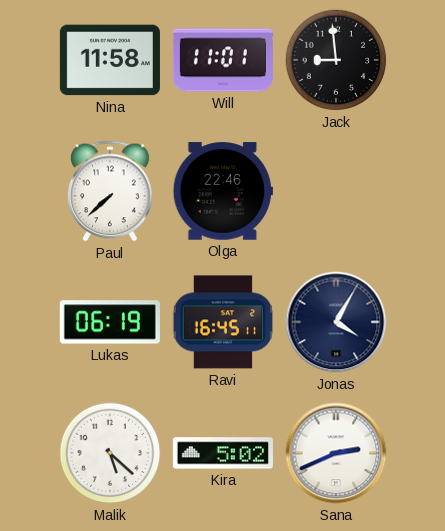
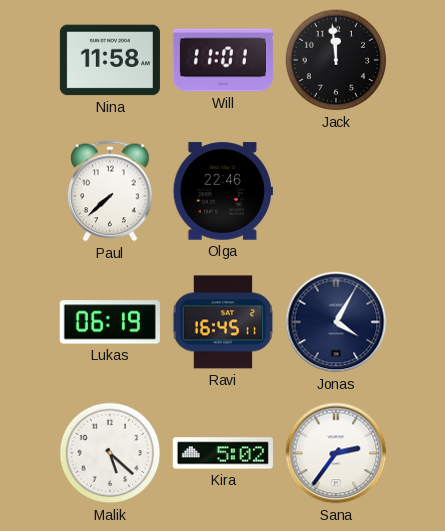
Jack: 8:59 -> 11:59 (336, 60)
Sana: 2:41 -> 2:36 (336, 453)
